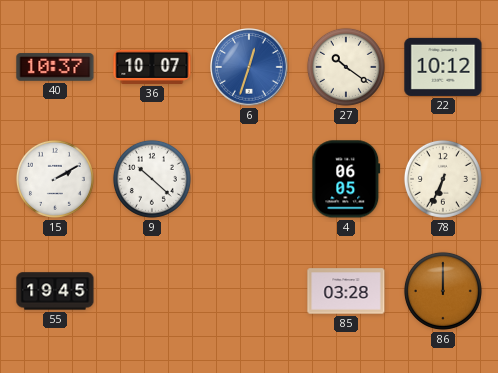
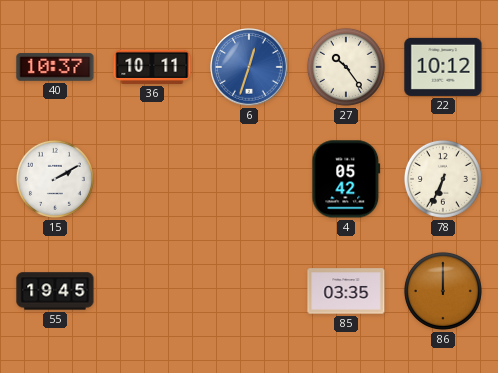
36: 10:07 -> 10:11 (152, 67)
27: 10:21 -> 10:24 (346, 67)
9: 10:22 -> none (152, 179)
4: 06:05 -> 05:42 (346, 179)
85: 03:28 -> 03:35 (346, 291)
